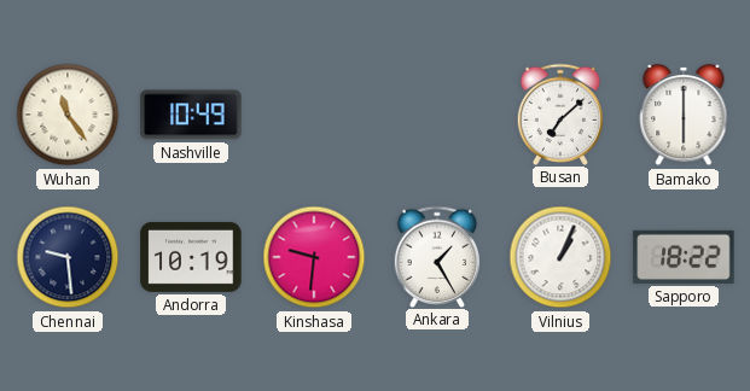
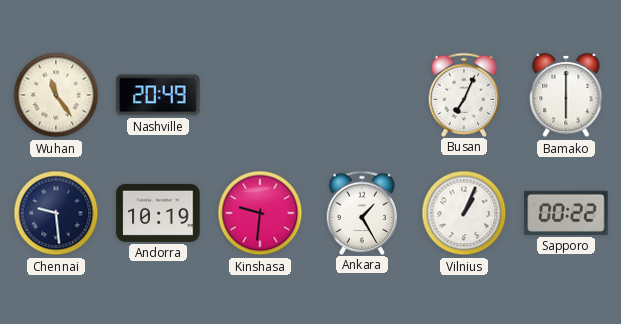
Nashville: 10:49 -> 20:49 (158, 95)
Busan: 7:08 -> 7:04 (464, 94)
Sapporo: 18:22 -> 00:22 (566, 213)
